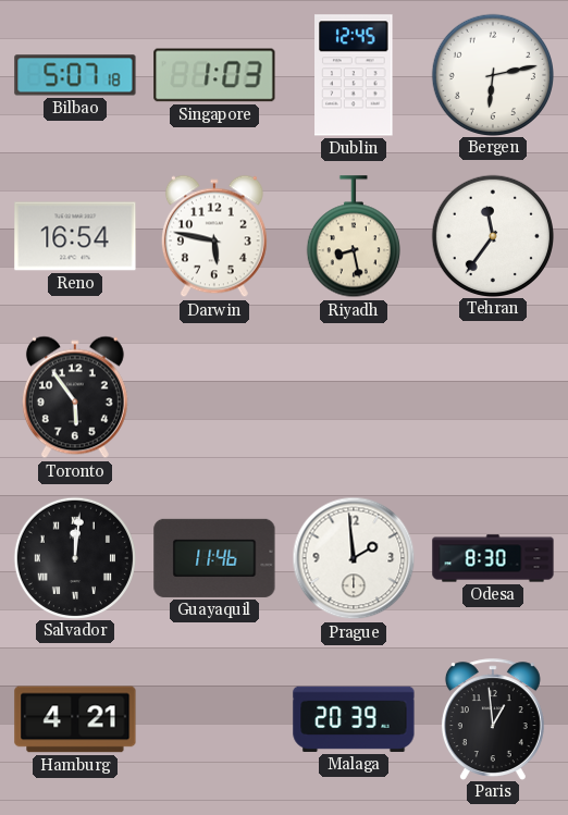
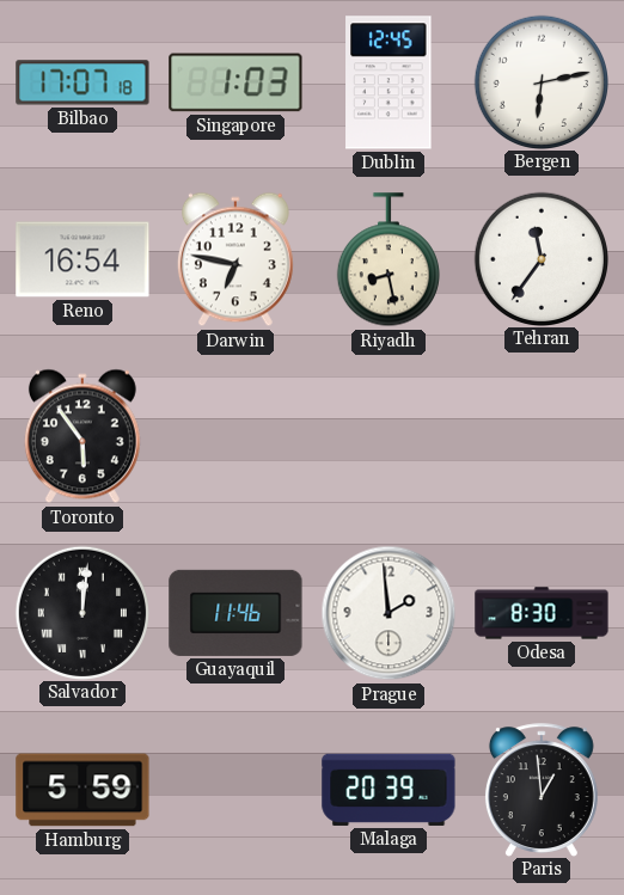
Bilbao: 5:07 -> 17:07 (82, 82)
Darwin: 5:47 -> 6:47 (235, 259)
Hamburg: 4:21 -> 5:59 (82, 790)
